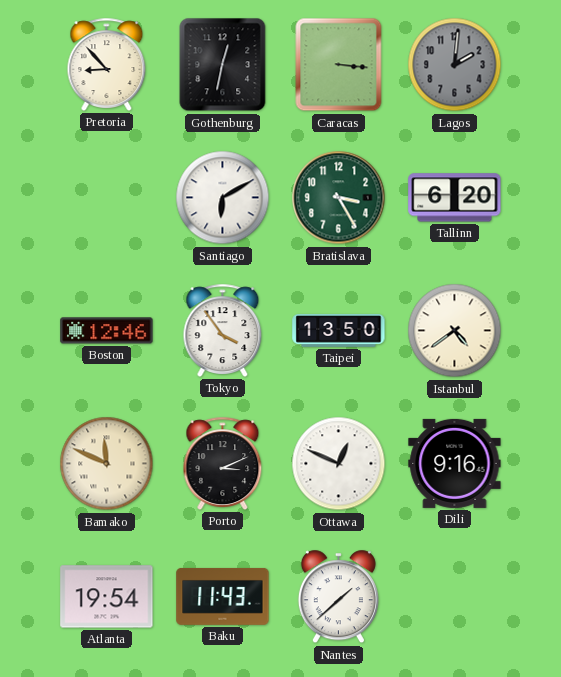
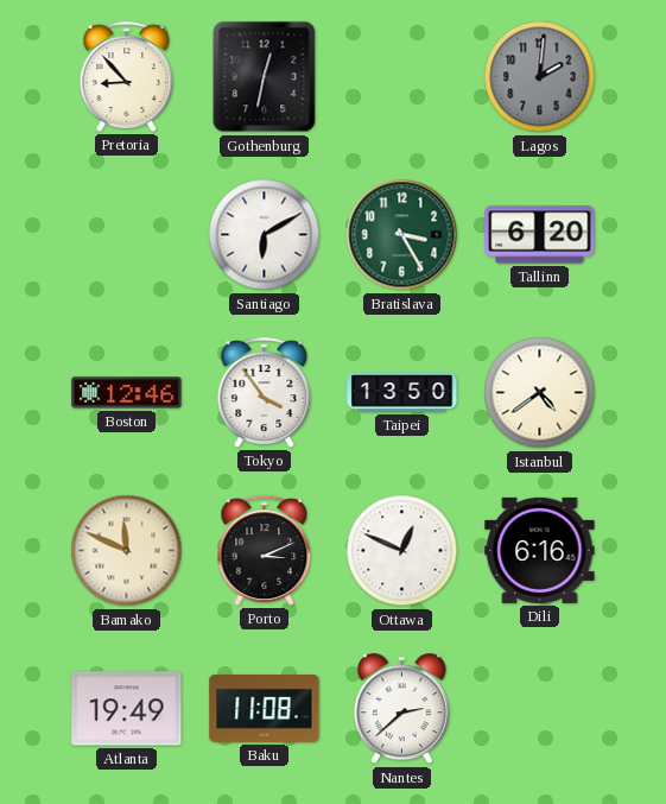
Caracas: 3:16 -> none (339, 65)
Dili: 9:16 -> 6:16 (540, 550)
Atlanta: 19:54 -> 19:49 (127, 709)
Baku: 11:43 -> 11:08 (265, 708)
Nantes: 1:38 -> 2:38 (401, 709)
